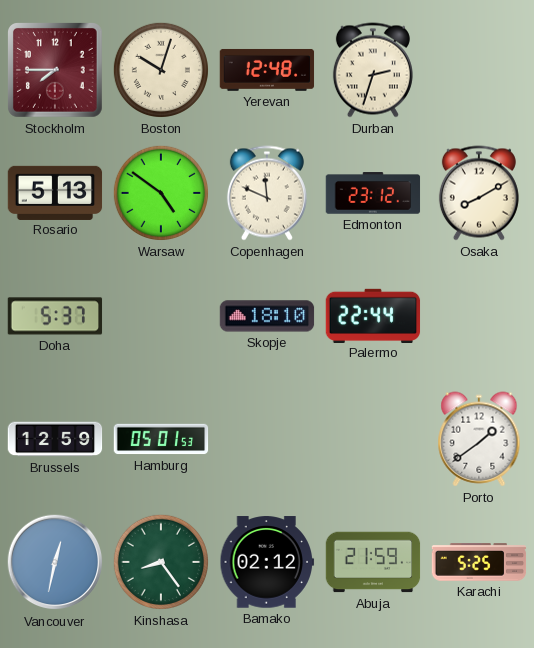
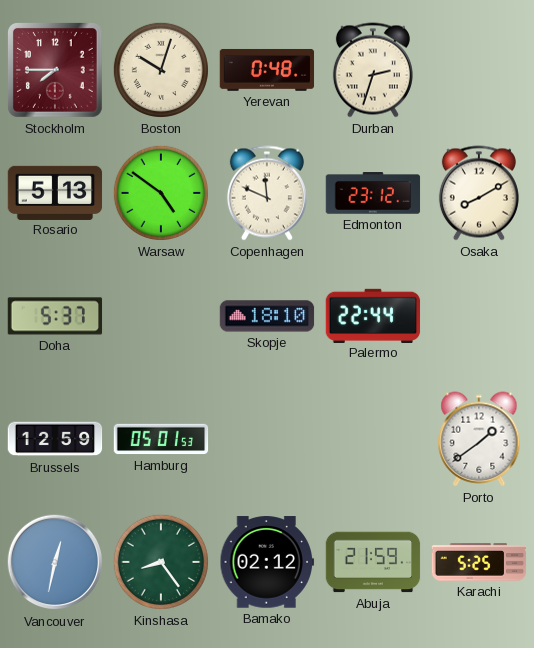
Yerevan: 12:48 -> 0:48 (267, 70)
